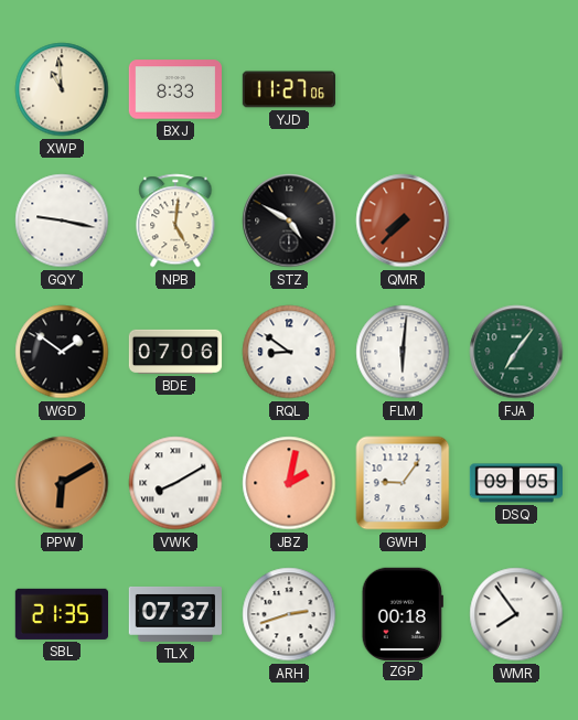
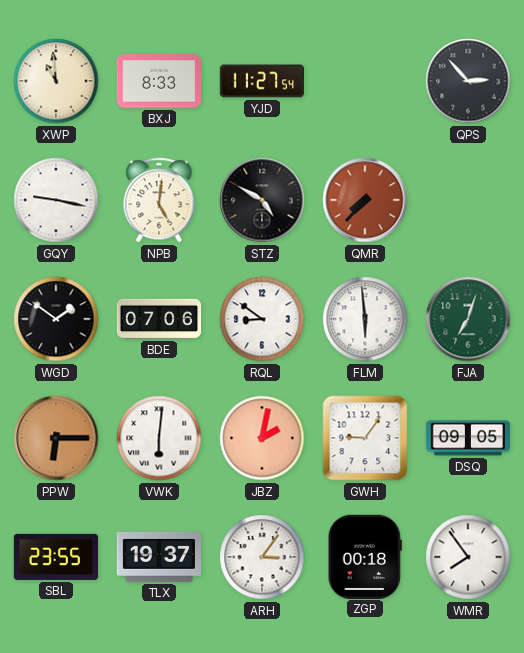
YJD: 11:27:06 -> 11:27:54 (261, 81)
QPS: none -> 2:53 (468, 81)
FLM: 6:01 -> 5:59 (365, 319)
FJA: 7:06 -> 7:03 (468, 319)
PPW: 6:10 -> 6:15 (56, 438)
VWK: 8:10 -> 6:01 (159, 438)
SBL: 21:35 -> 23:55 (55, 557)
TLX: 07:37 -> 19:37 (159, 557)
ARH: 2:42 -> 3:06 (262, 557)
